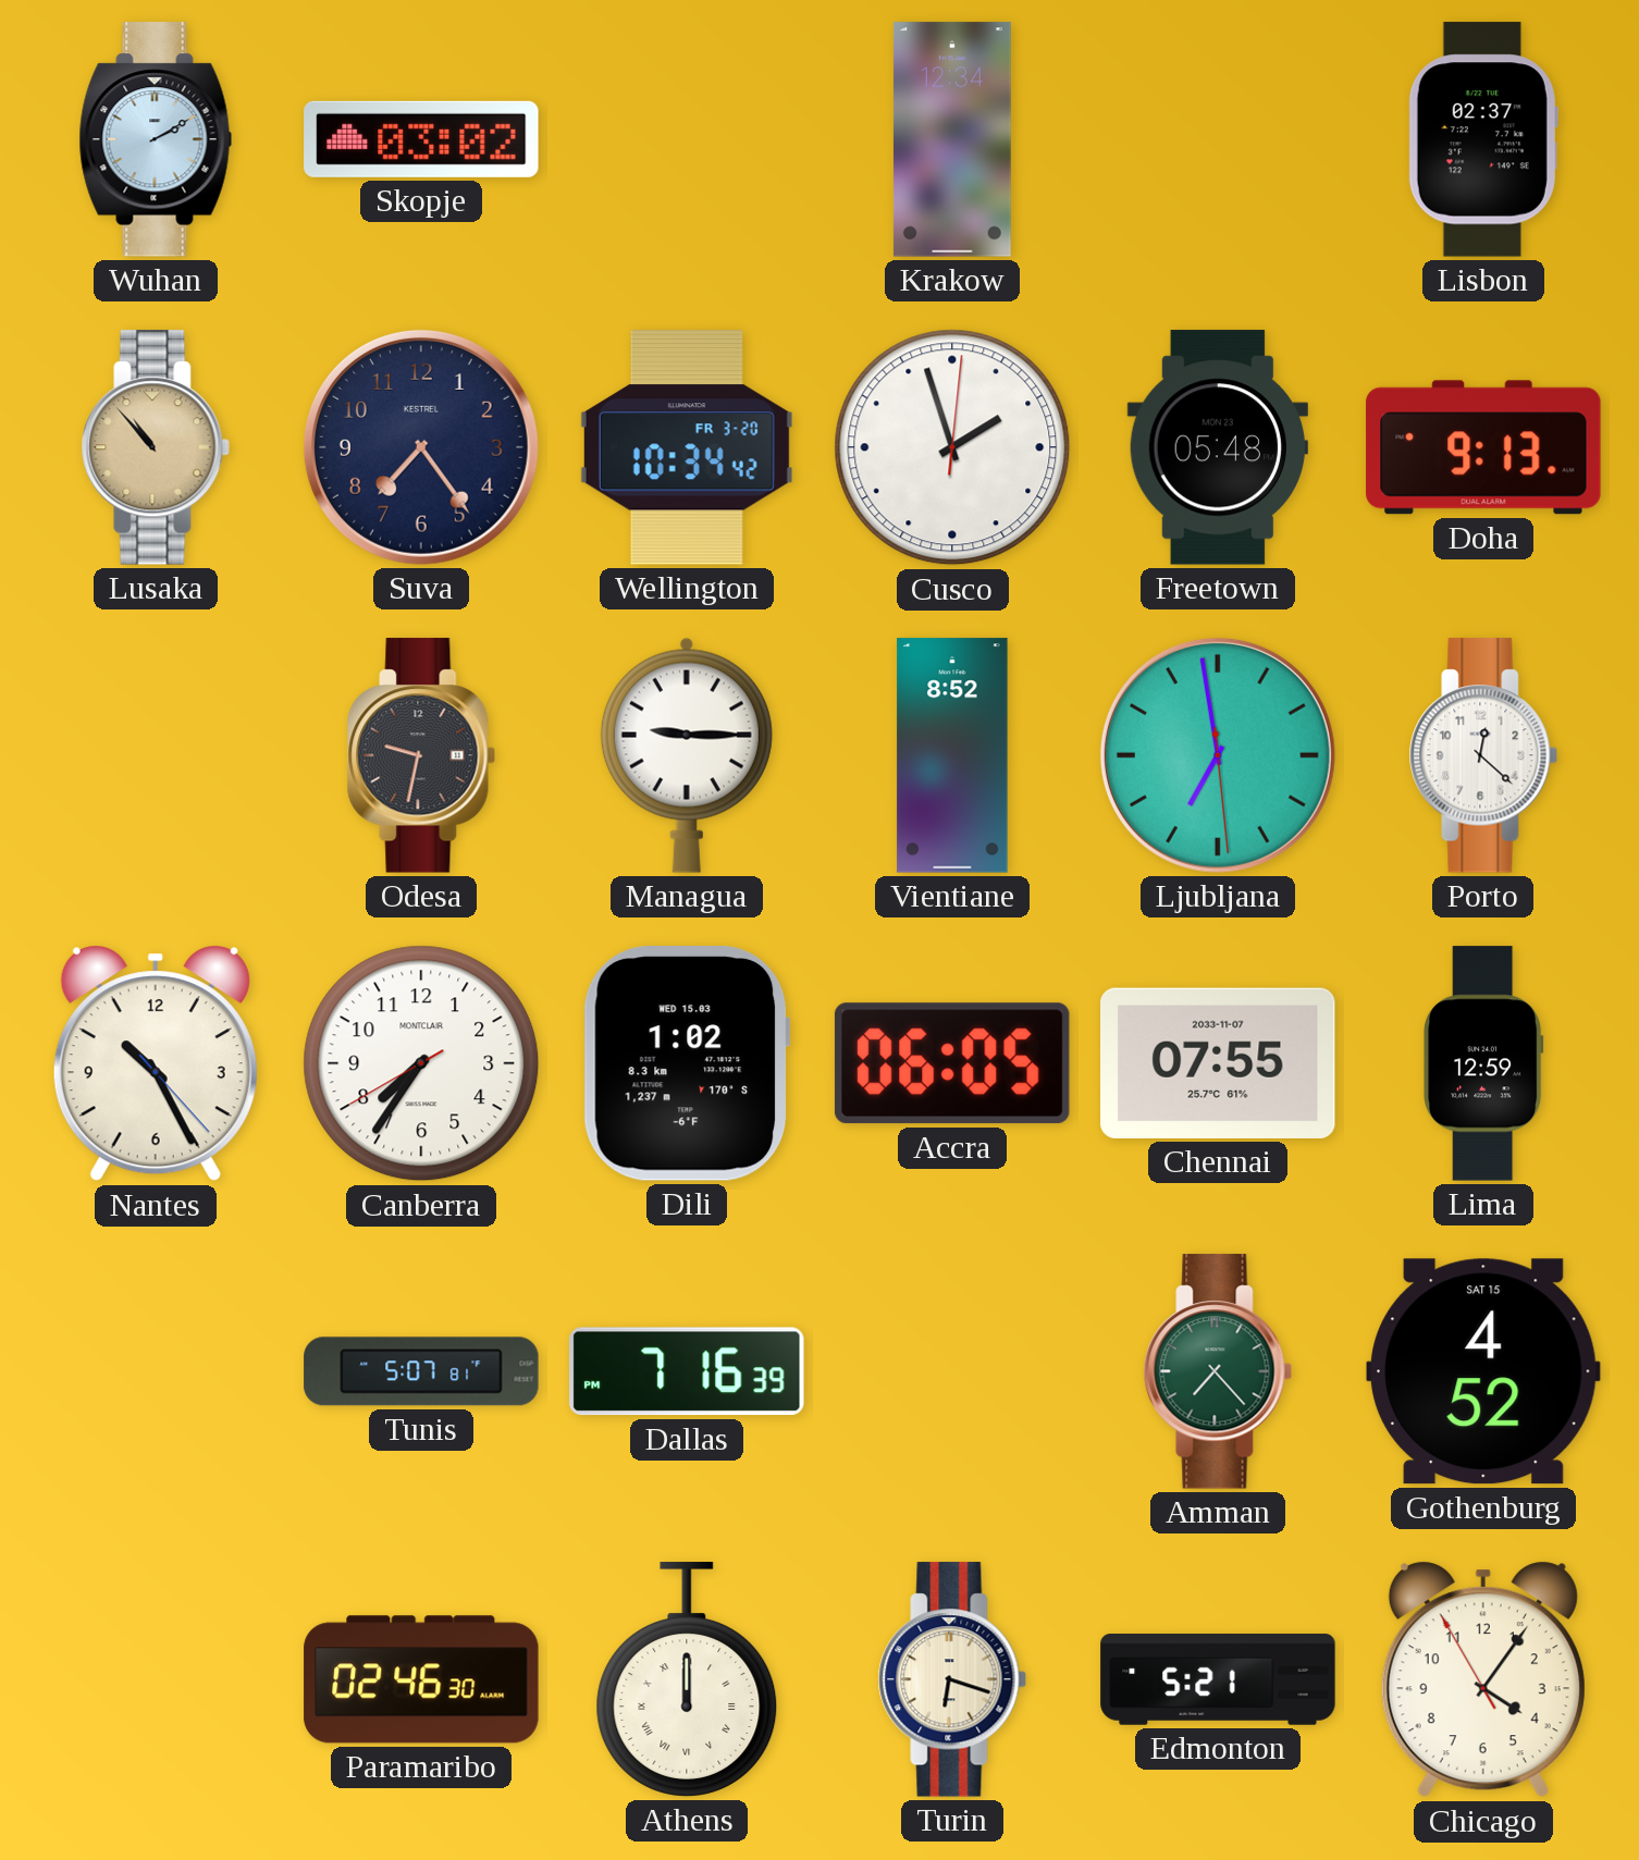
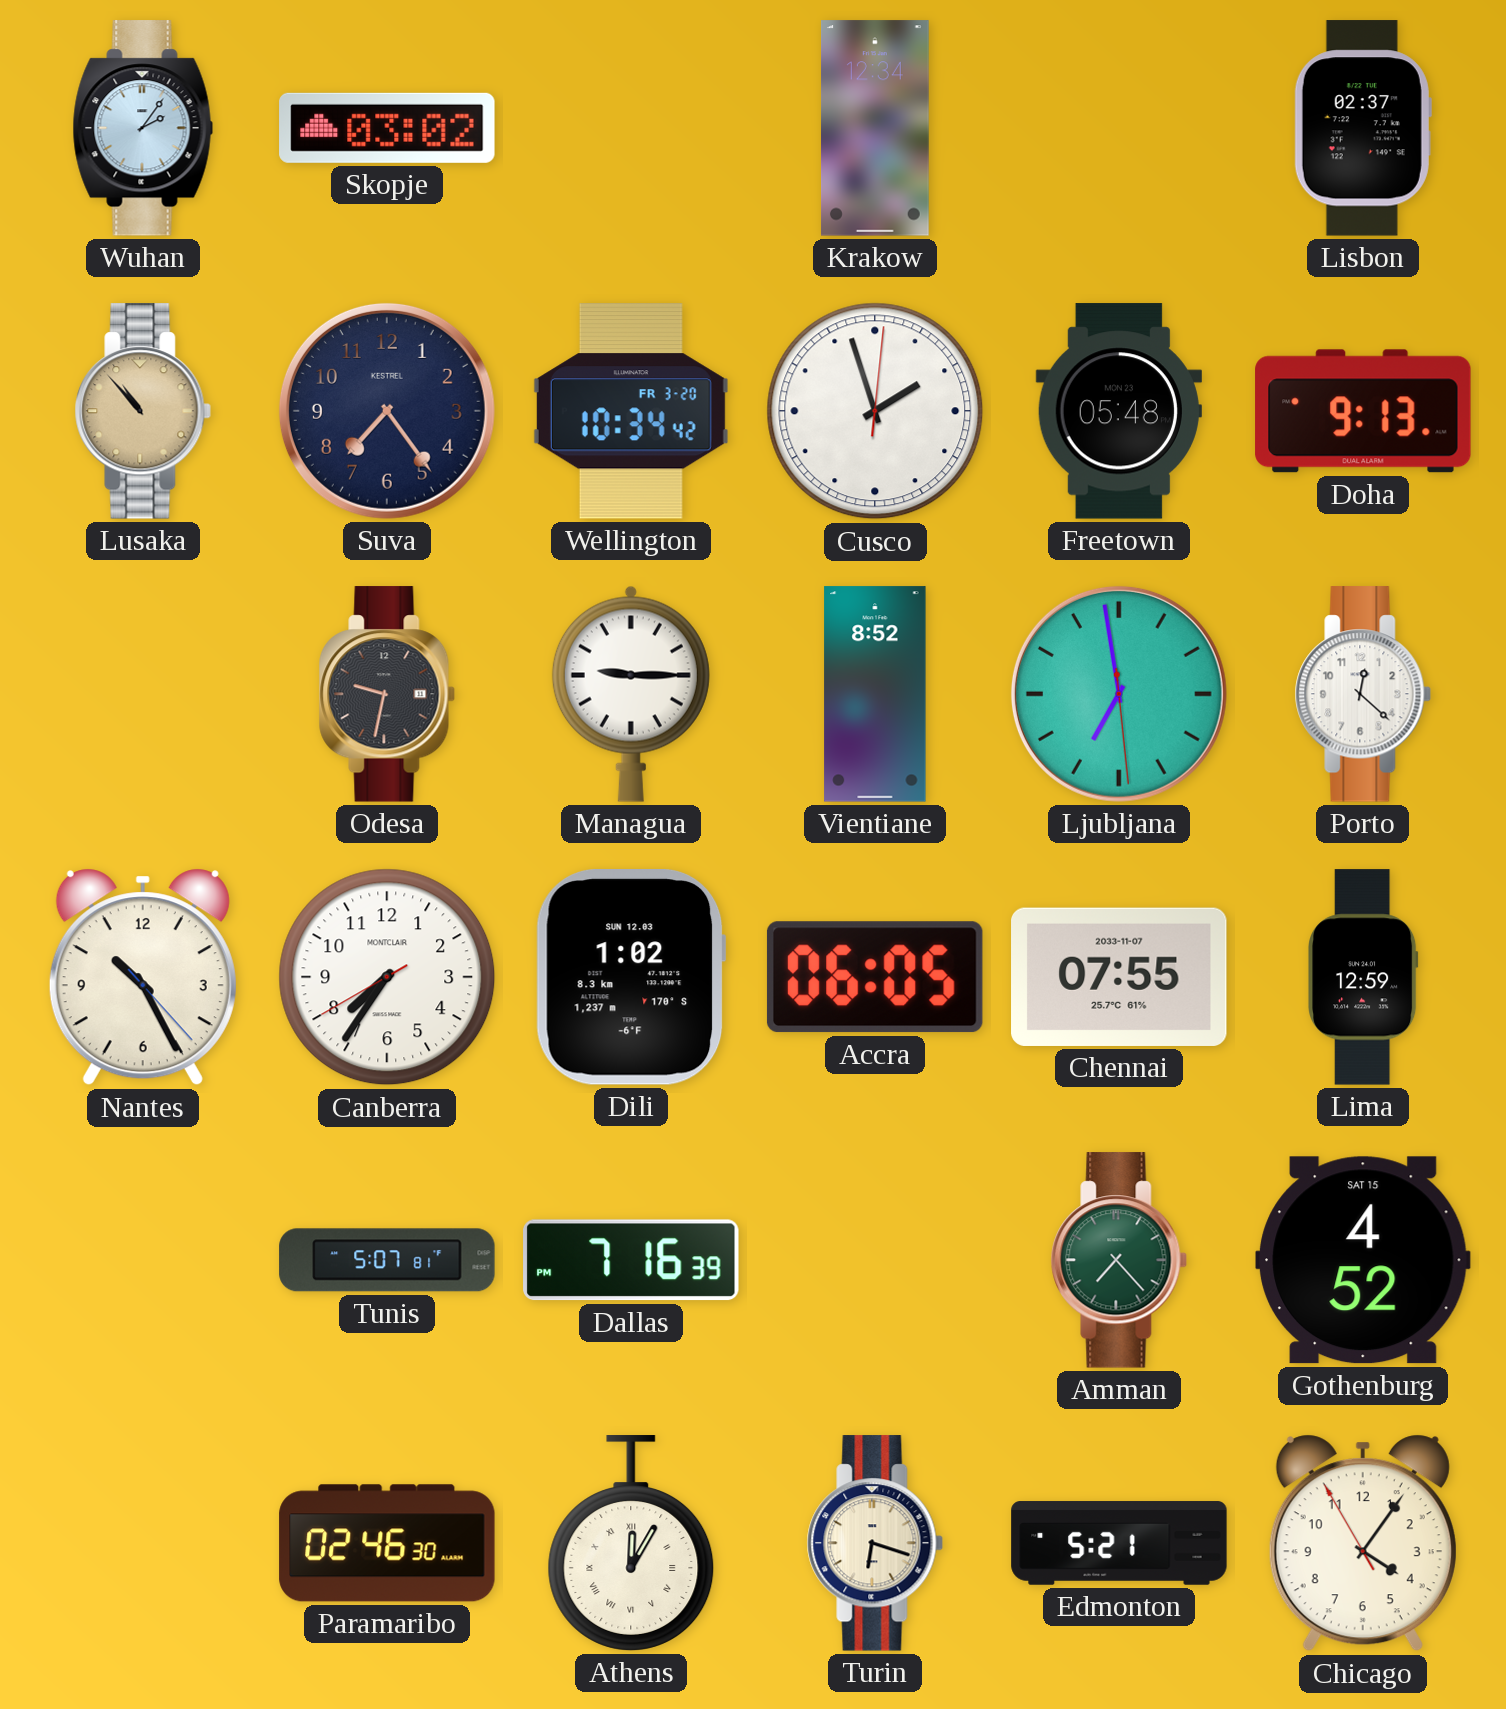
Wuhan: 2:10 -> 2:06 (143, 128)
Dili date: WED 15.03 -> SUN 12.03 (631, 977)
Athens: 12:00 -> 12:05 (631, 1543)
